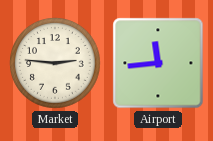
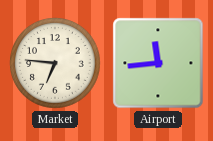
Market: 2:46 -> 6:46 (56, 64)
